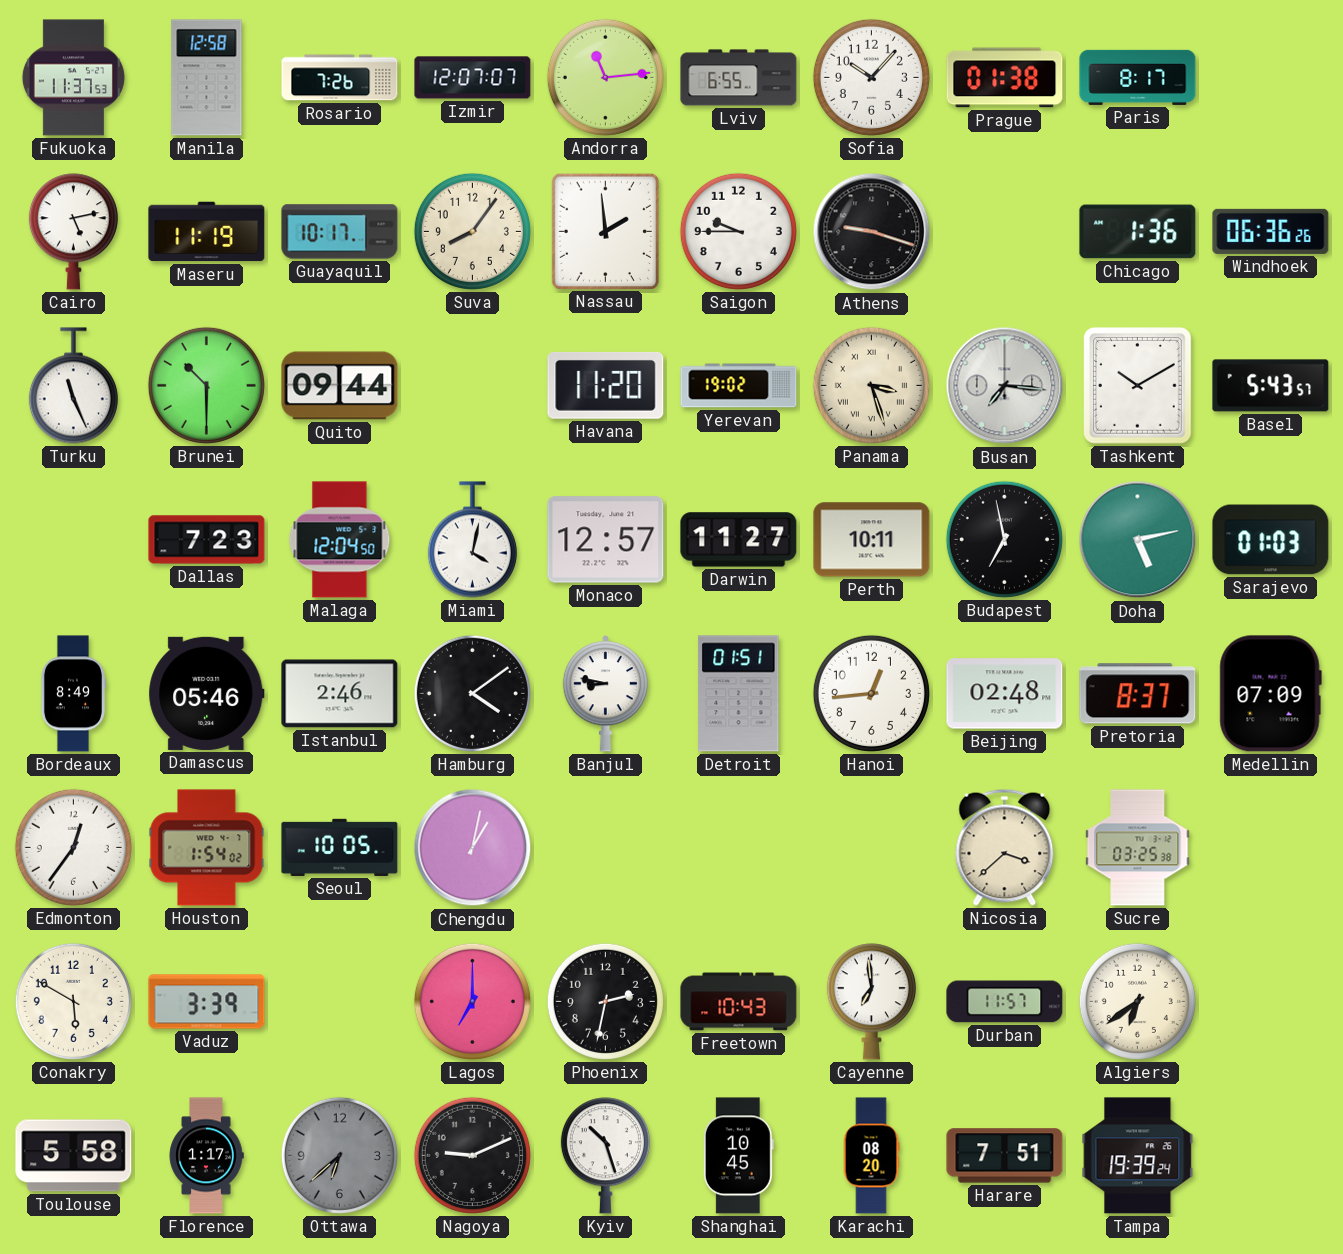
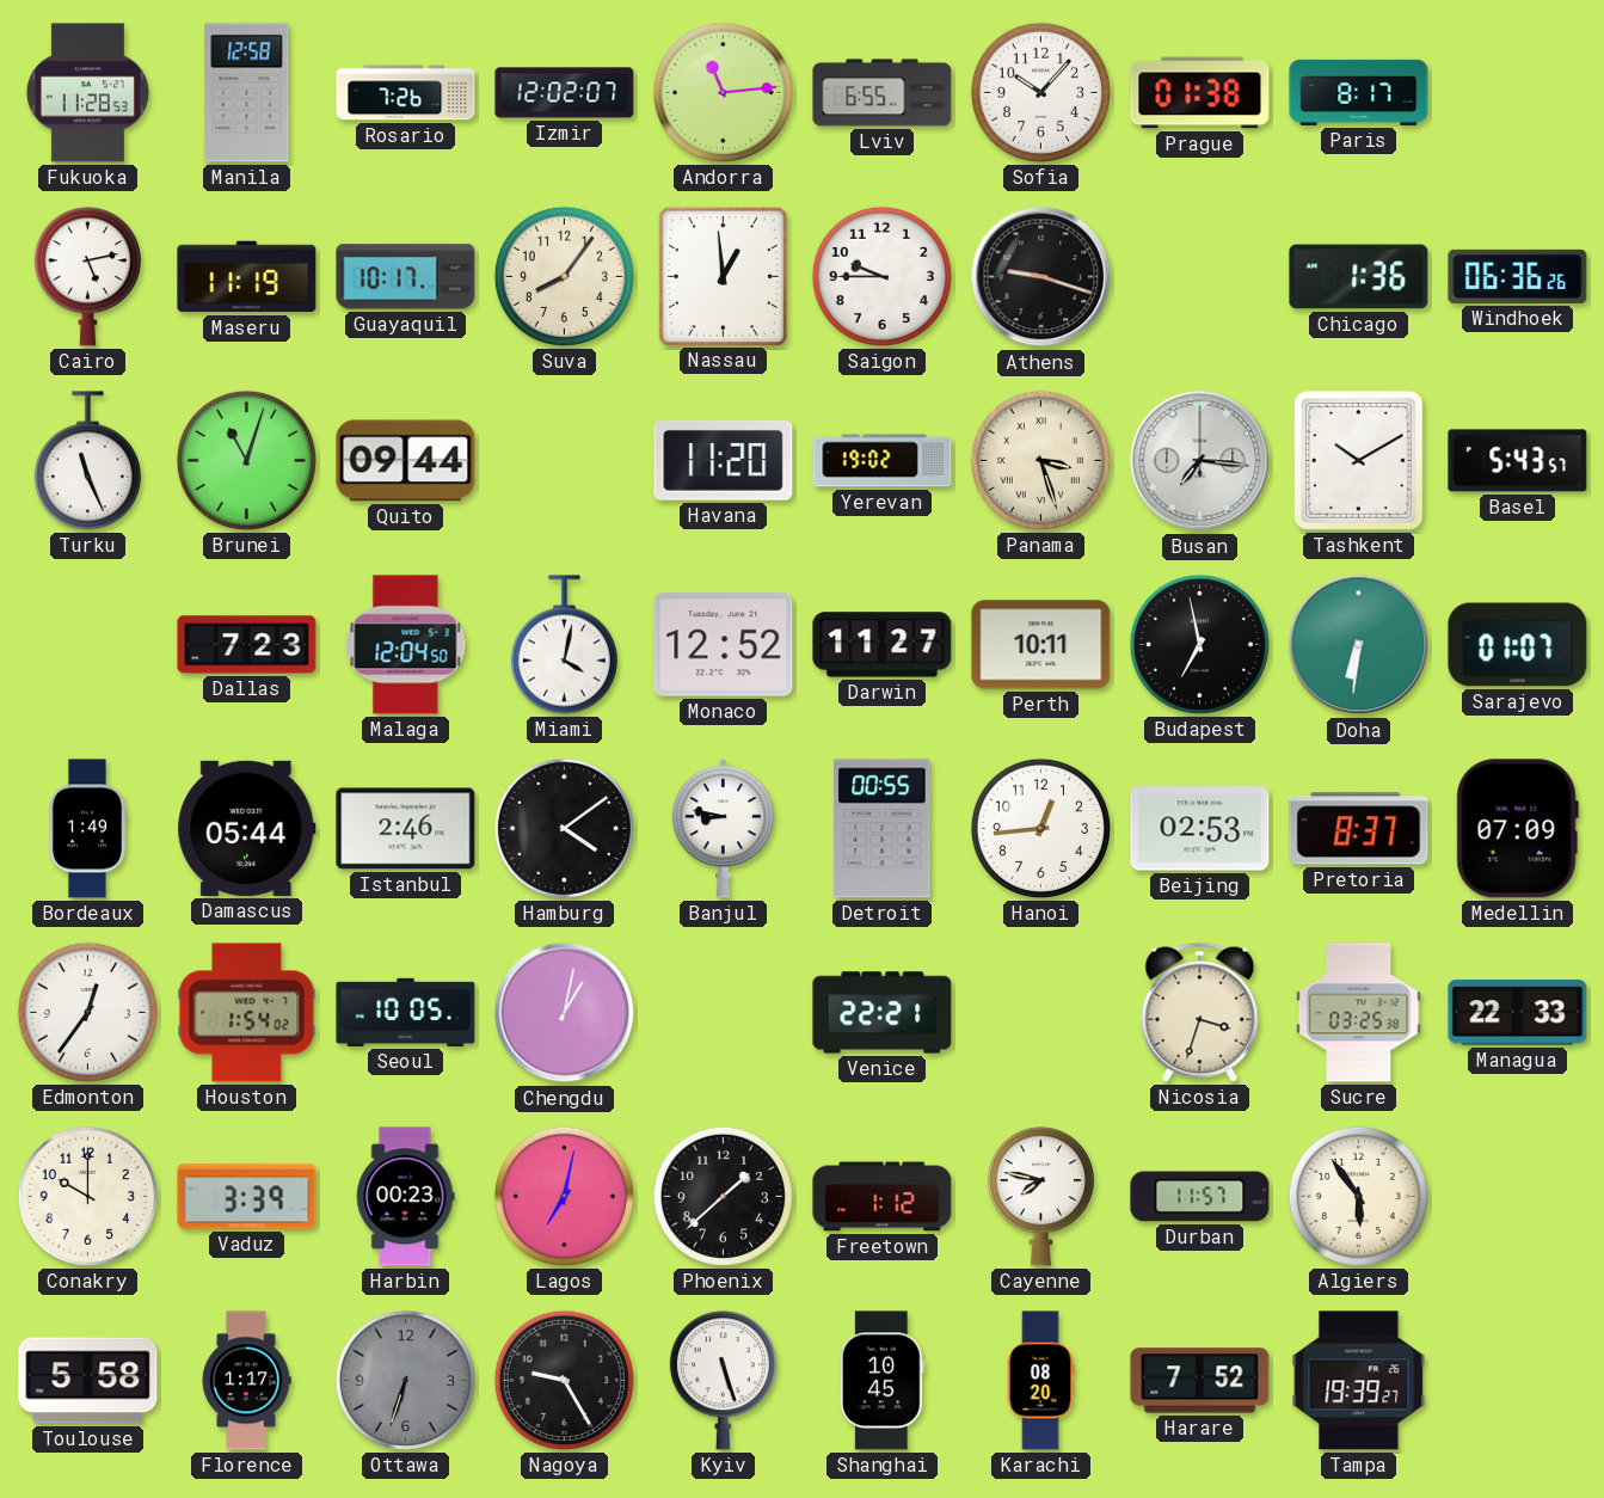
Fukuoka: 11:37 -> 11:28 (87, 93)
Izmir: 12:07 -> 12:02 (565, 93)
Nassau: 1:59 -> 12:59 (723, 276)
Brunei: 10:30 -> 11:03 (246, 460)
Monaco: 12:57 -> 12:52 (724, 645)
Doha: 5:13 -> 6:31 (1359, 645)
Sarajevo: 01:03 -> 01:07 (1518, 645)
Bordeaux: 8:49 -> 1:49 (86, 829)
Damascus: 05:46 -> 05:44 (247, 828)
Detroit: 01:51 -> 00:55 (883, 829)
Beijing: 02:48 -> 02:53 (1200, 829)
Venice: none -> 22:21 (883, 1013)
Nicosia: 3:38 -> 3:33 (1200, 1012)
Managua: none -> 22:33 (1518, 1013)
Conakry: 5:50 -> 10:00 (87, 1196)
Harbin: none -> 00:23 (405, 1197)
Lagos: 7:00 -> 7:02 (564, 1196)
Phoenix: 2:32 -> 1:38 (723, 1196)
Freetown: 10:43 -> 1:12 (883, 1197)
Cayenne: 6:59 -> 7:47 (1040, 1197)
Algiers: 6:39 -> 5:54 (1358, 1196)
Ottawa: 6:38 -> 6:33 (405, 1380)
Nagoya: 9:11 -> 9:25 (564, 1380)
Kyiv: 10:27 -> 5:27 (723, 1381)
Harare: 7:51 -> 7:52 (1200, 1381)
Tampa: 19:39:24 -> 19:39:27 (1359, 1381)
